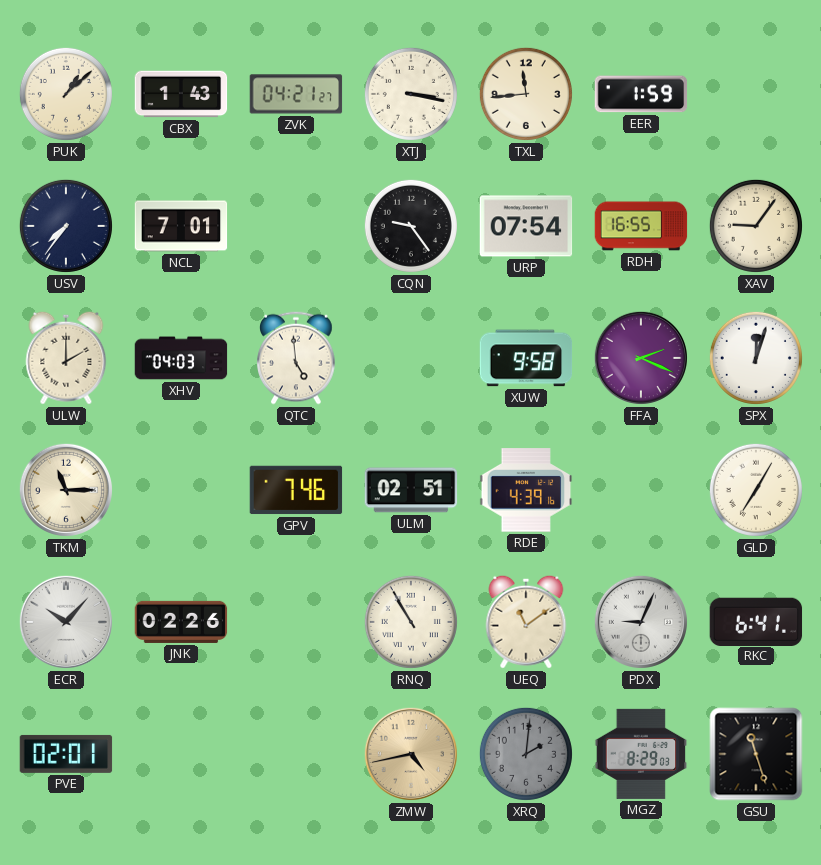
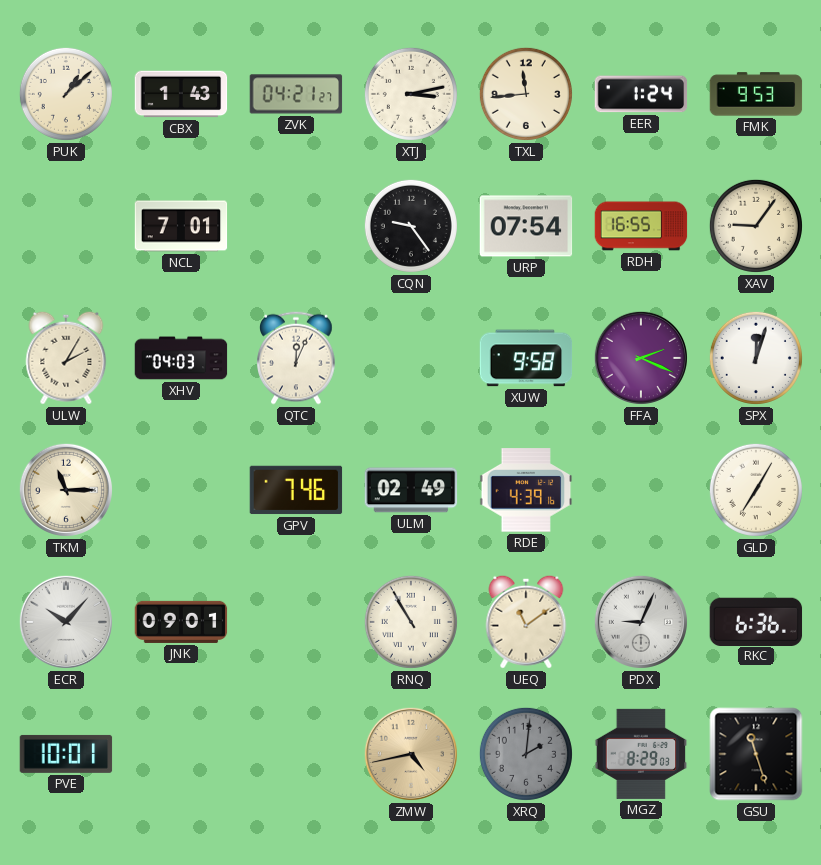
XTJ: 3:17 -> 3:13 (411, 94)
EER: 1:59 -> 1:24 (641, 94)
FMK: none -> 9:53 (756, 94)
USV: 7:36 -> none (66, 226)
ULW: 2:00 -> 2:05 (66, 358)
QTC: 4:59 -> 12:04 (296, 358)
ULM: 02:51 -> 02:49 (411, 490)
JNK: 02:26 -> 09:01 (181, 622)
RKC: 6:41 -> 6:36 (756, 621)
PVE: 02:01 -> 10:01 (66, 754)
